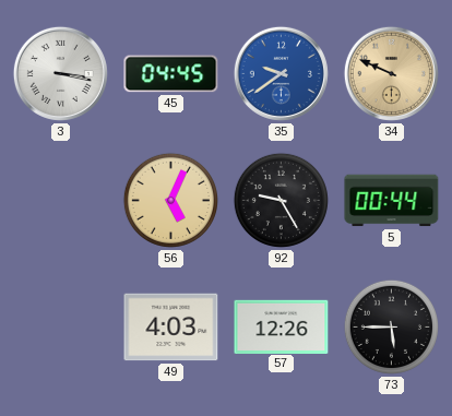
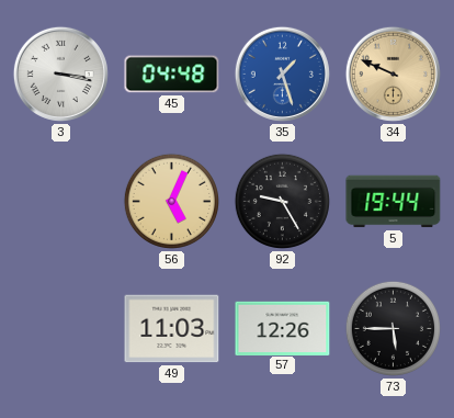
45: 04:45 -> 04:48 (172, 75)
35: 9:39 -> 1:27 (282, 74)
5: 00:44 -> 19:44 (394, 202)
49: 4:03 -> 11:03 (172, 329)
